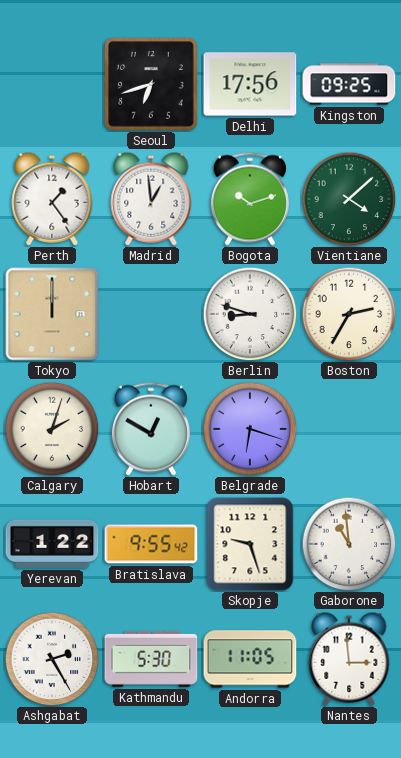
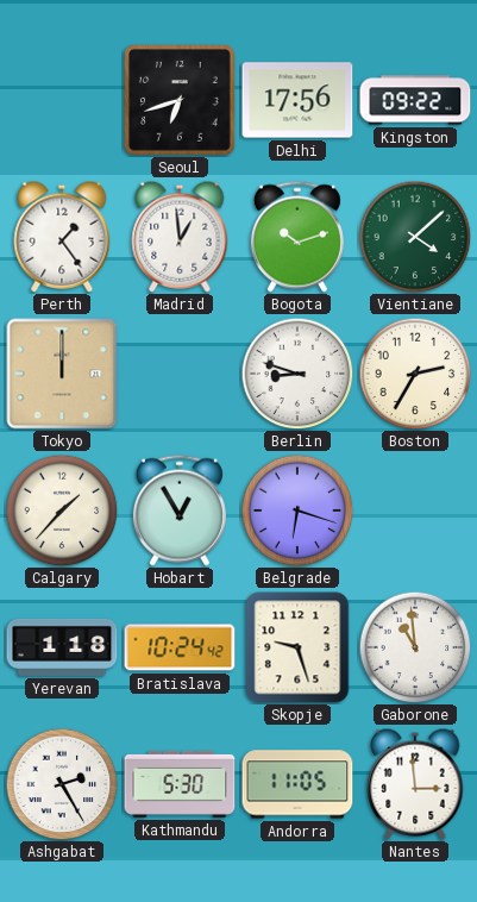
Kingston: 09:25 -> 09:22 (415, 100)
Calgary: 2:03 -> 1:37 (62, 510)
Hobart: 12:50 -> 12:55 (180, 510)
Yerevan: 1:22 -> 1:18 (62, 647)
Bratislava: 9:55 -> 10:24 (180, 647)
